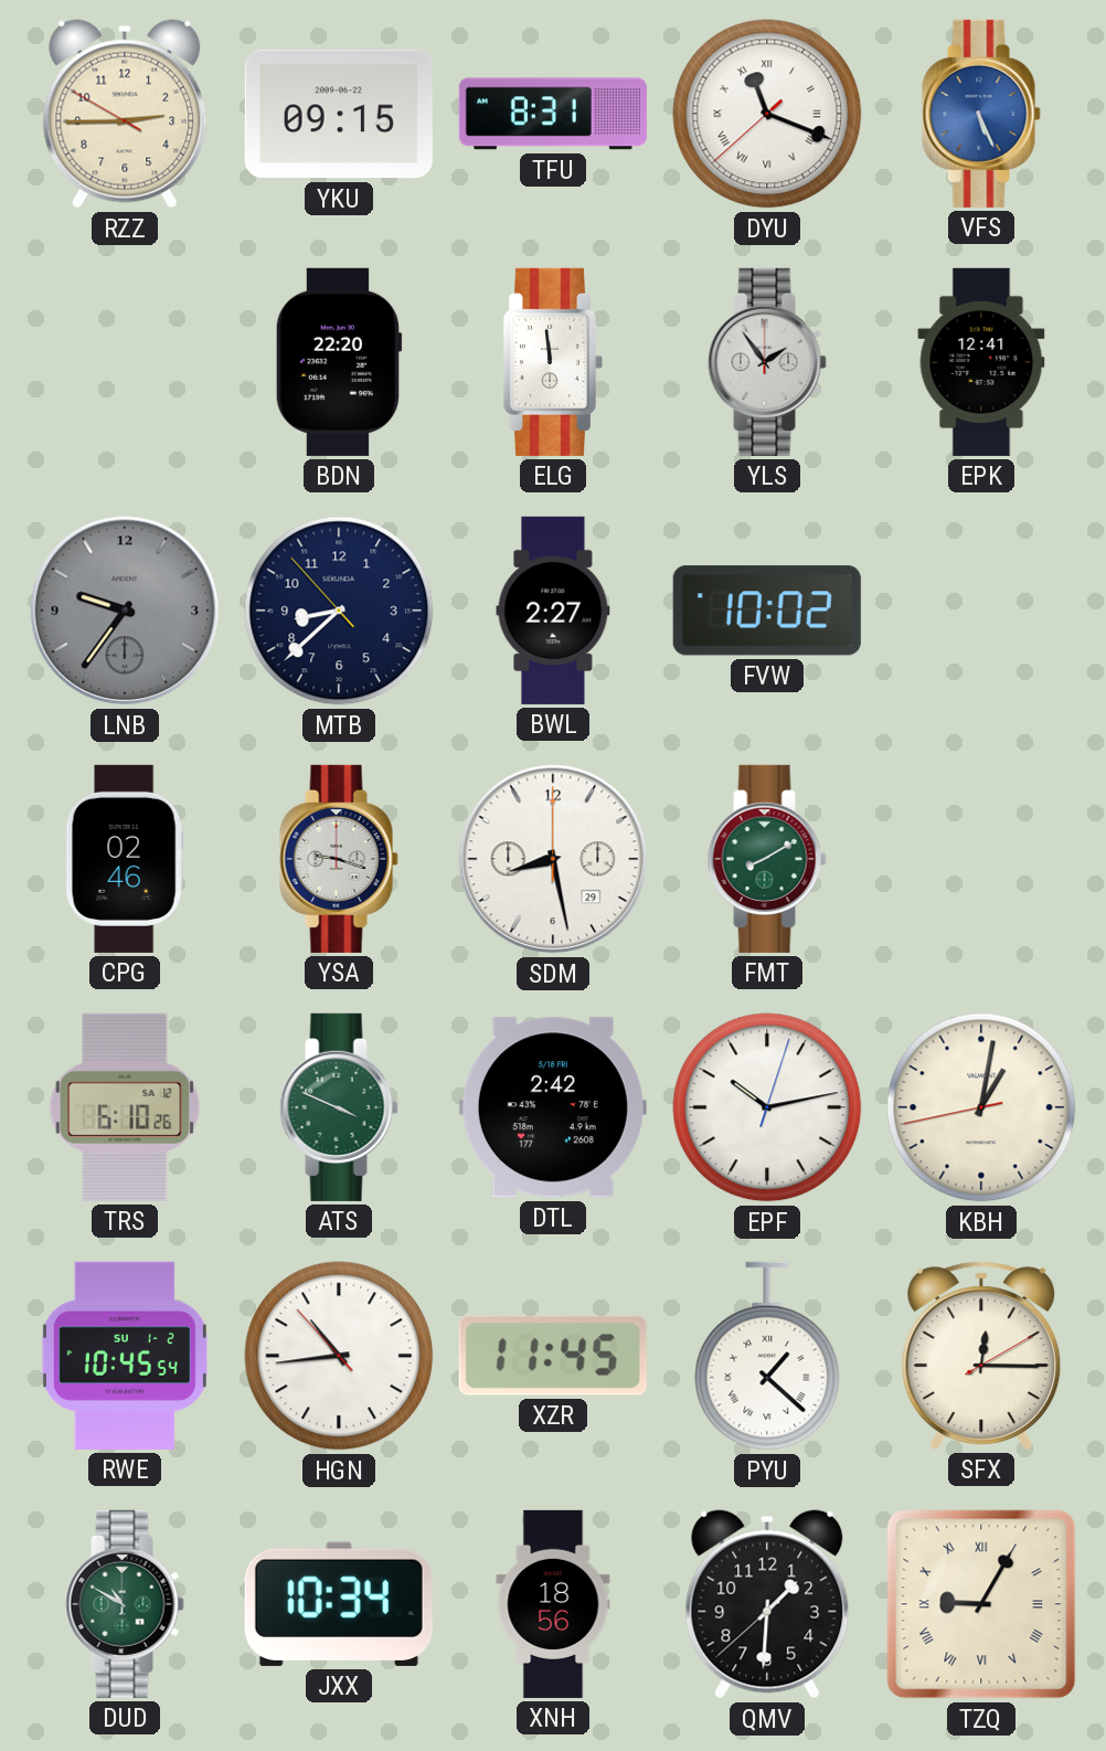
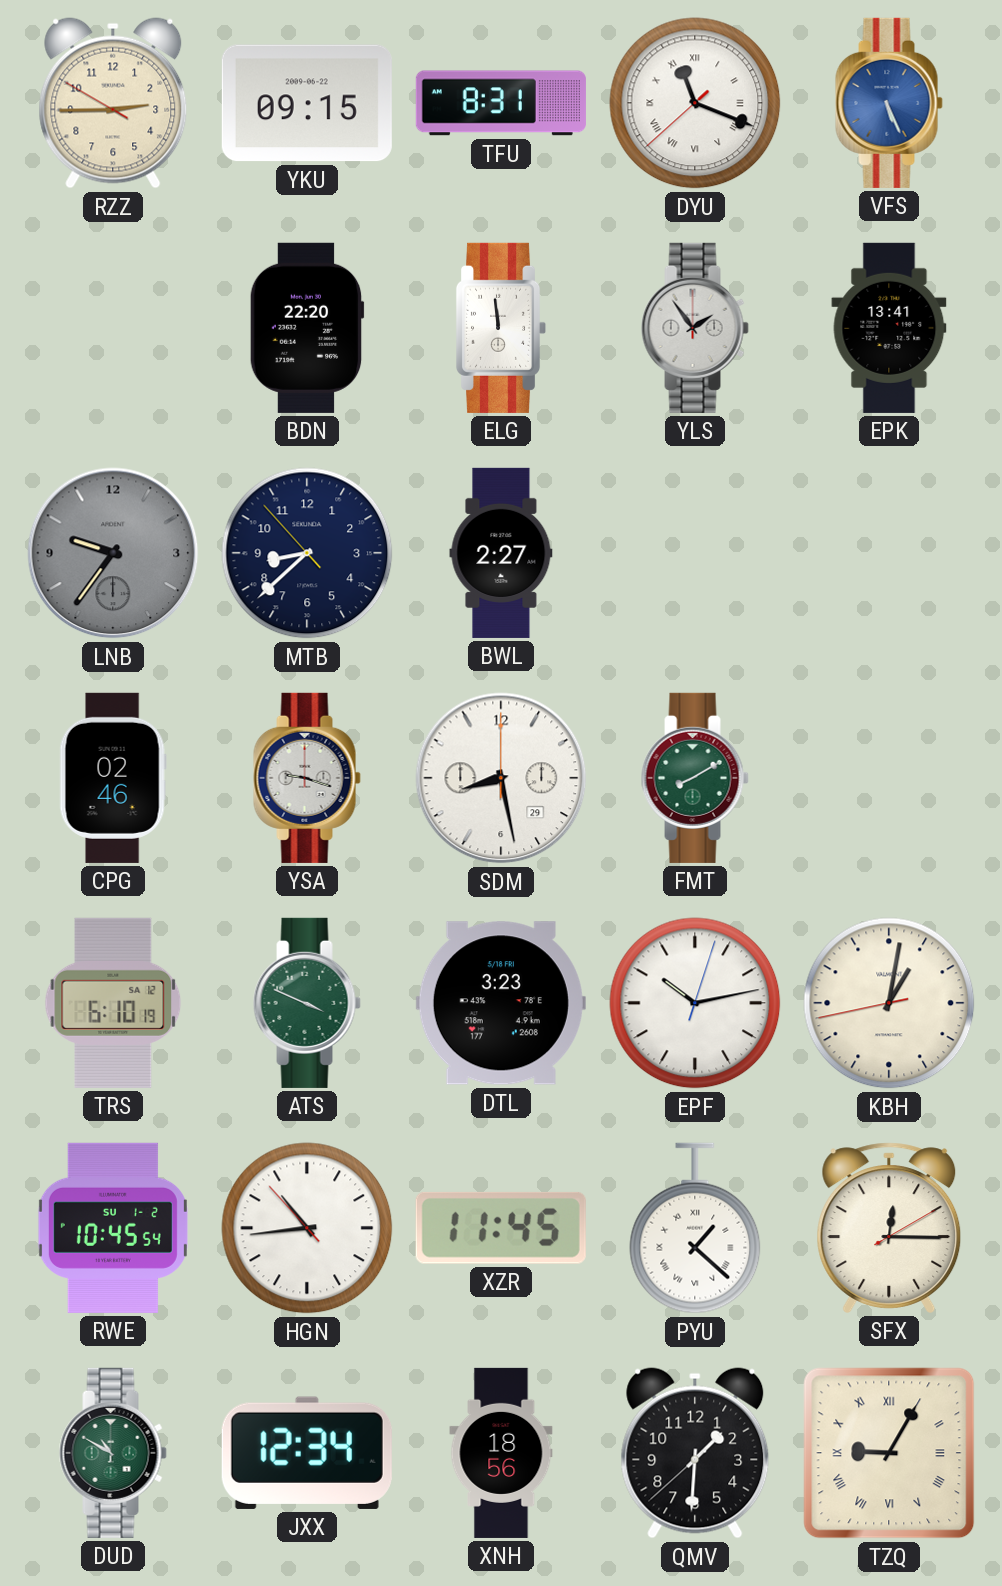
EPK: 12:41 -> 13:41 (889, 328)
FVW: 10:02 -> none (767, 611)
TRS: 6:10:26 -> 6:10:19 (113, 1003)
DTL: 2:42 -> 3:23 (501, 1003)
JXX: 10:34 -> 12:34 (307, 1453)
